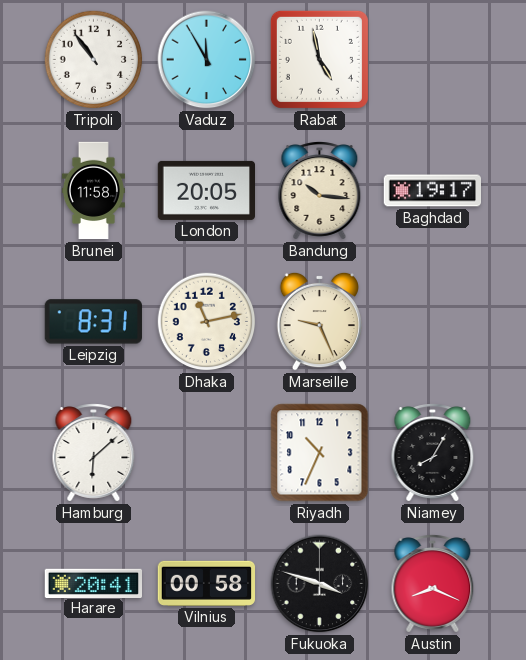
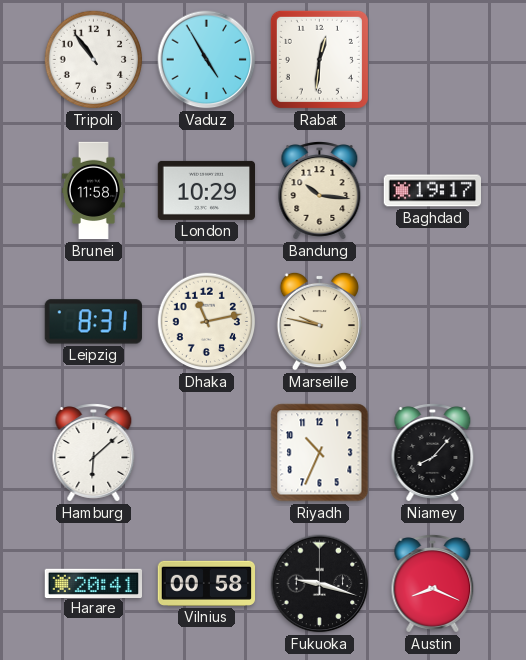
Vaduz: 11:55 -> 4:55 (207, 60)
Rabat: 4:58 -> 12:31 (319, 59)
London: 20:05 -> 10:29 (206, 190)
Marseille: 9:26 -> 9:47 (319, 321)
Niamey: 8:05 -> 8:07 (433, 453)
Fukuoka: 3:48 -> 9:18 (320, 584)
